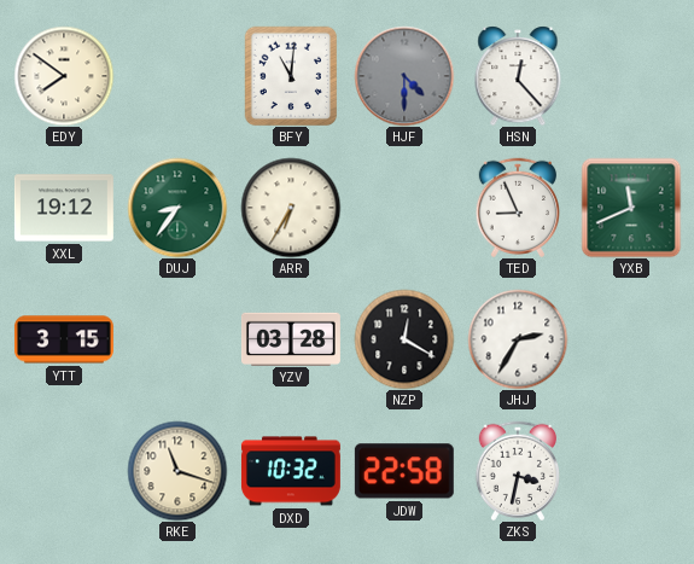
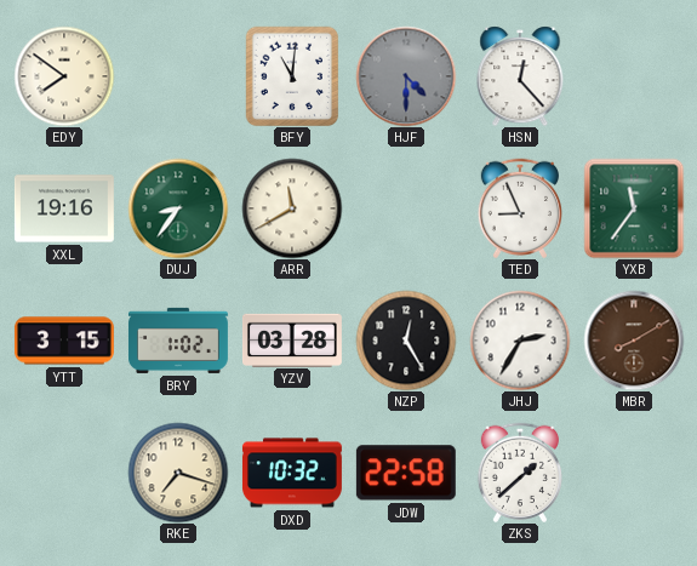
XXL: 19:12 -> 19:16 (64, 208)
ARR: 6:35 -> 11:40 (292, 208)
YXB: 11:41 -> 11:36 (634, 208)
BRY: none -> 1:02 (178, 341)
NZP: 12:20 -> 12:25 (406, 341)
MBR: none -> 8:10 (634, 341)
RKE: 11:18 -> 7:18 (178, 473)
ZKS: 3:32 -> 1:38 (519, 471)
